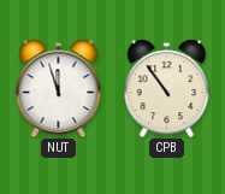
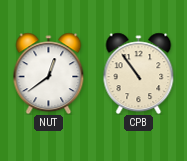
NUT: 11:57 -> 12:39 (49, 73)
